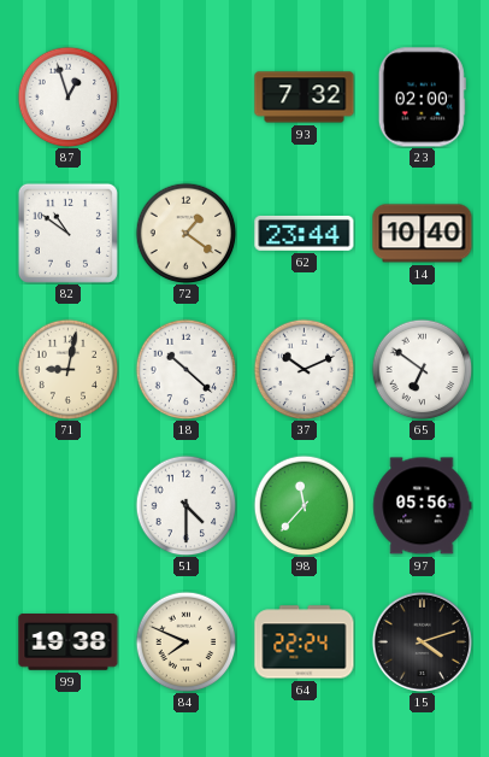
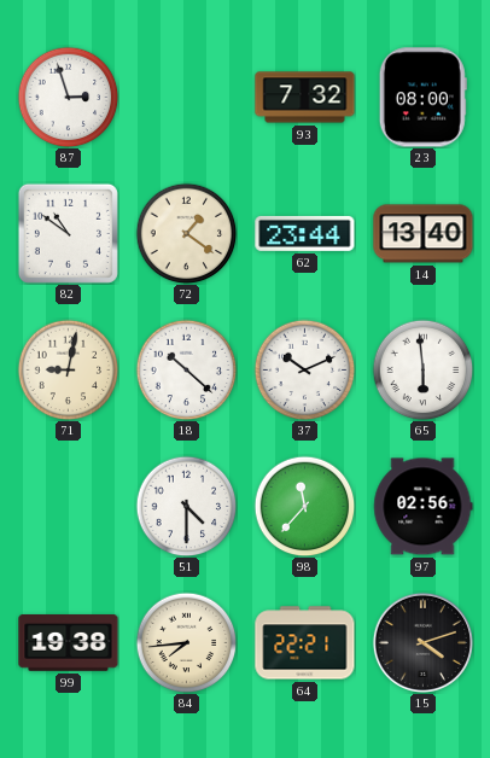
87: 12:57 -> 2:57 (68, 97)
23: 02:00 -> 08:00 (422, 98)
14: 10:40 -> 13:40 (424, 234)
65: 6:51 -> 5:59 (422, 369)
97: 05:56 -> 02:56 (424, 507)
84: 7:49 -> 7:44 (186, 642)
64: 22:24 -> 22:21 (305, 643)
